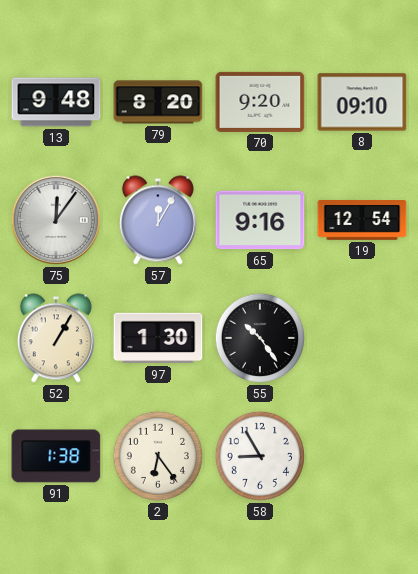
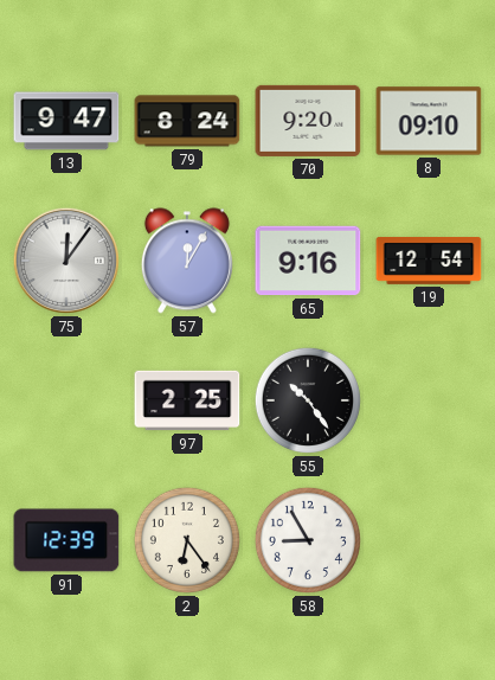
13: 9:48 -> 9:47 (66, 121)
79: 8:20 -> 8:24 (187, 121)
52: 1:05 -> none (56, 338)
97: 1:30 -> 2:25 (187, 400)
91: 1:38 -> 12:39 (66, 540)
